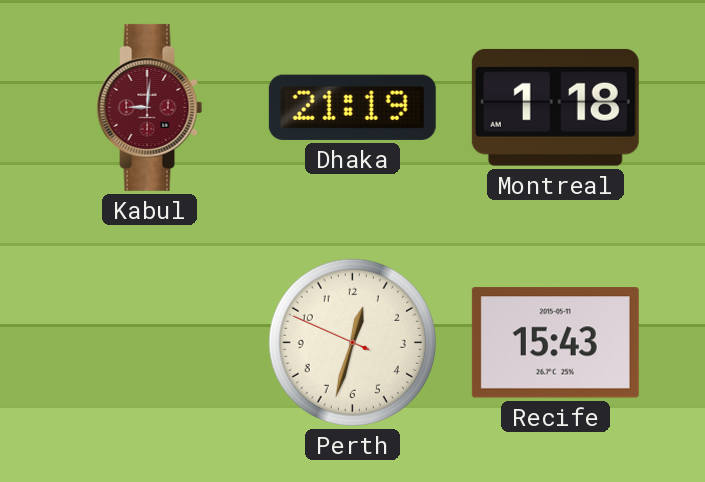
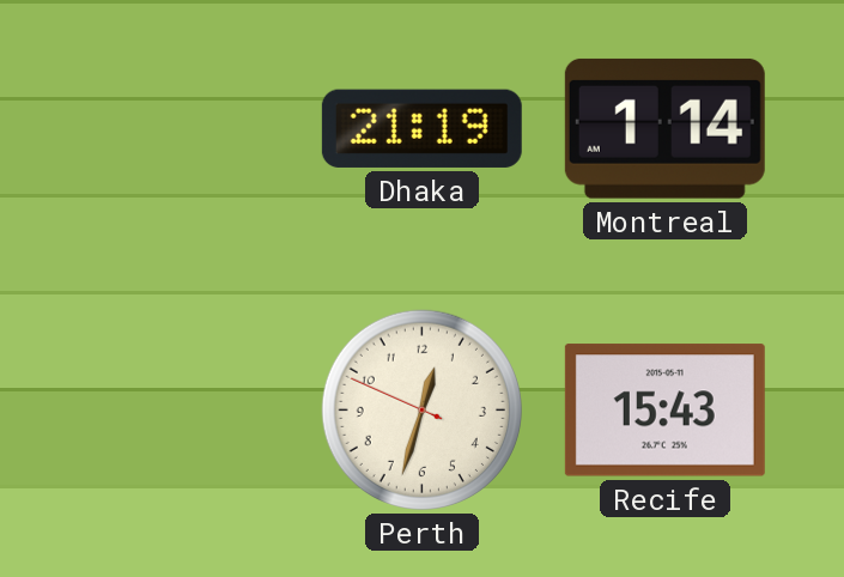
Kabul: 9:01 -> none (150, 107)
Montreal: 1:18 -> 1:14 (664, 128)
